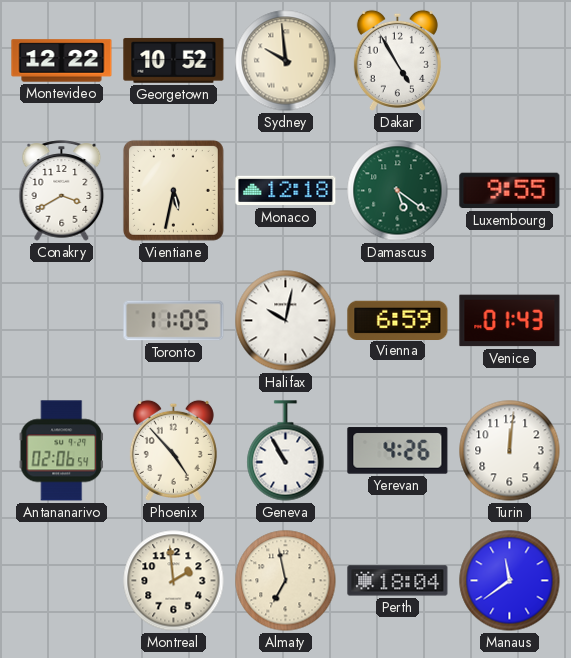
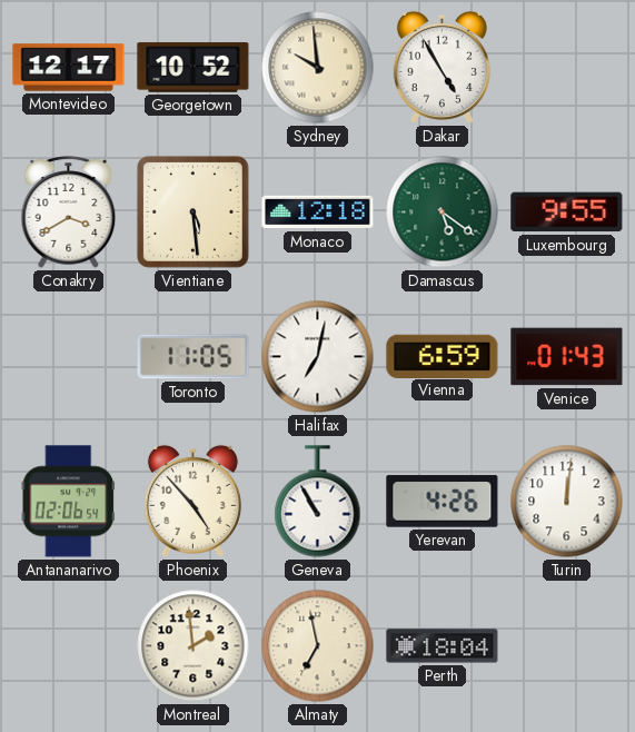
Montevideo: 12:22 -> 12:17 (69, 68)
Vientiane: 5:32 -> 5:29 (192, 211)
Halifax: 10:02 -> 7:02 (318, 357)
Manaus: 11:39 -> none (510, 581)
